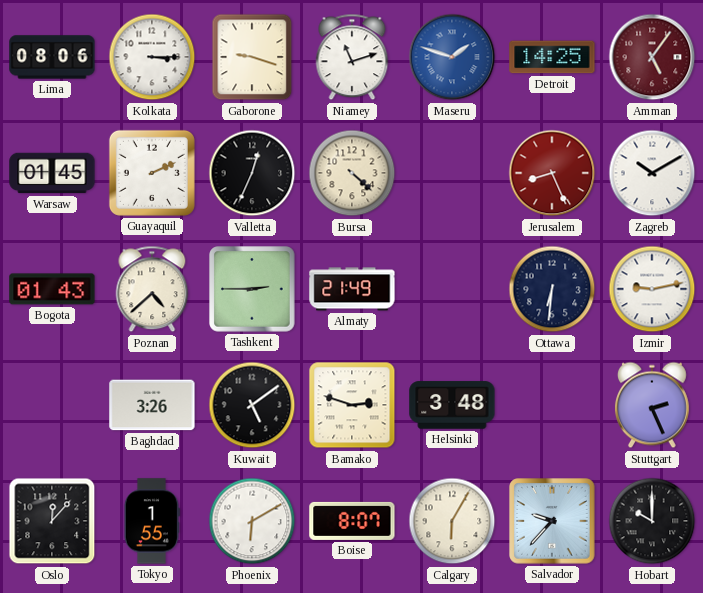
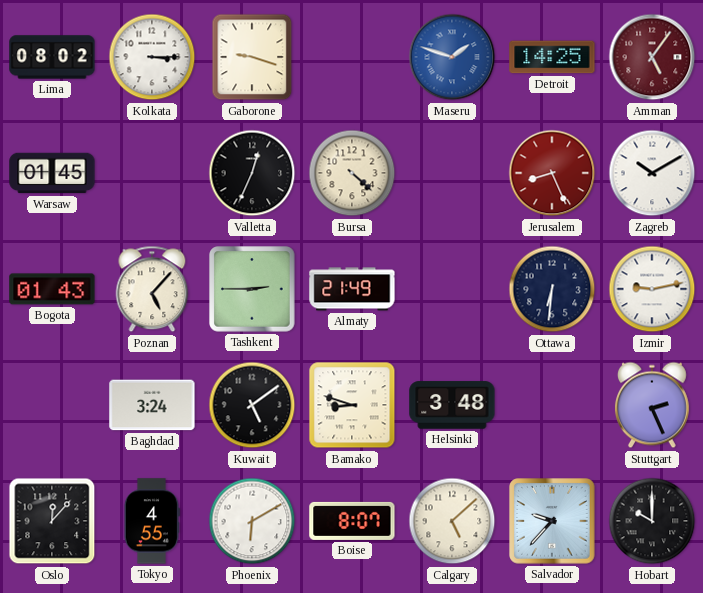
Lima: 08:06 -> 08:02 (52, 57)
Niamey: 11:12 -> none (352, 57)
Guayaquil: 2:11 -> none (152, 173)
Poznan: 4:38 -> 5:07 (152, 289)
Baghdad: 3:26 -> 3:24 (152, 405)
Bamako: 2:48 -> 8:48 (352, 405)
Tokyo: 1:55 -> 4:55 (151, 521)
Calgary: 6:05 -> 5:08 (452, 521)
